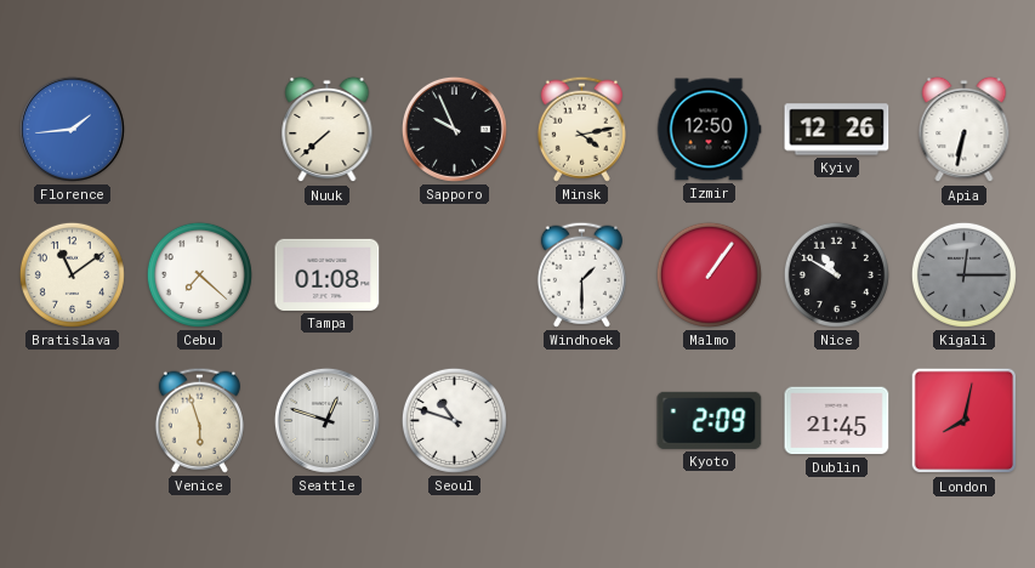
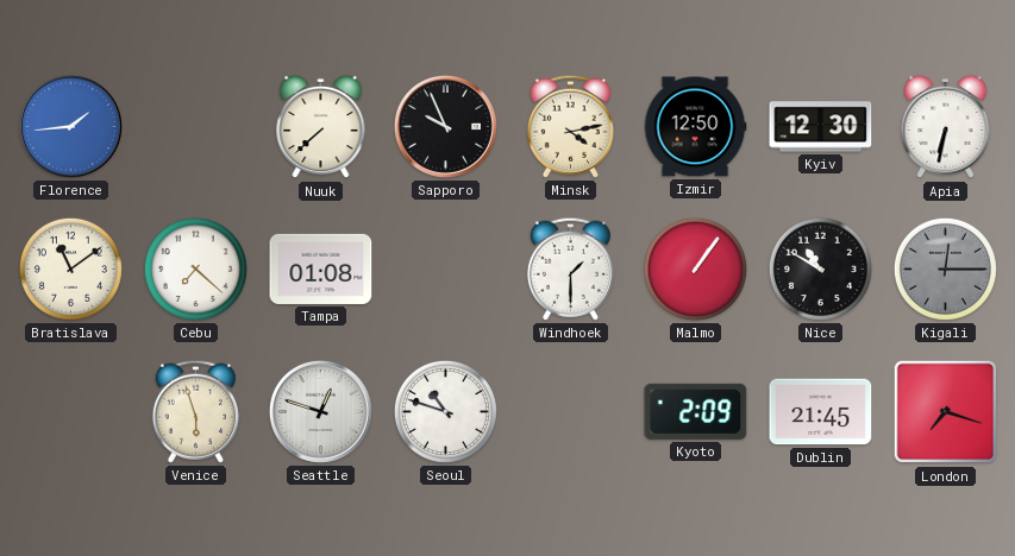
Kyiv: 12:26 -> 12:30 (821, 127)
London: 8:02 -> 7:18 (946, 412)
